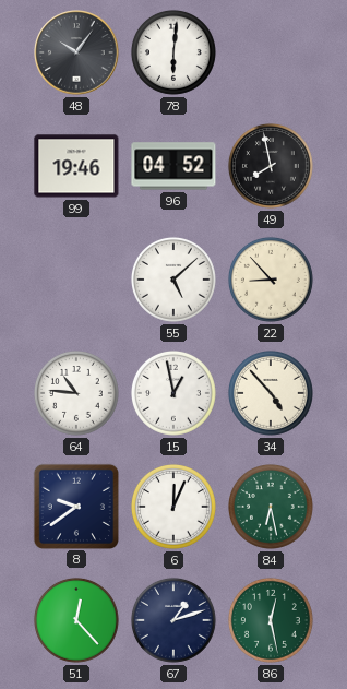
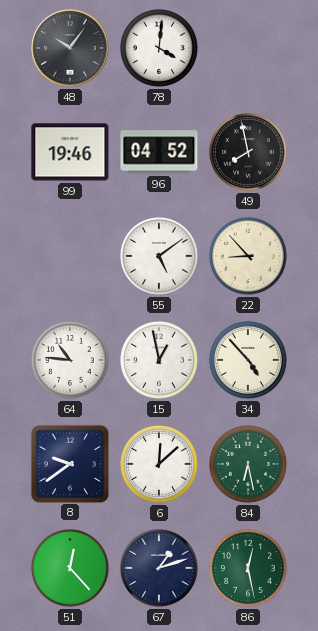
78: 6:01 -> 4:01 (159, 48)
55: 5:08 -> 5:09 (159, 256)
6: 12:04 -> 12:08 (159, 464)
